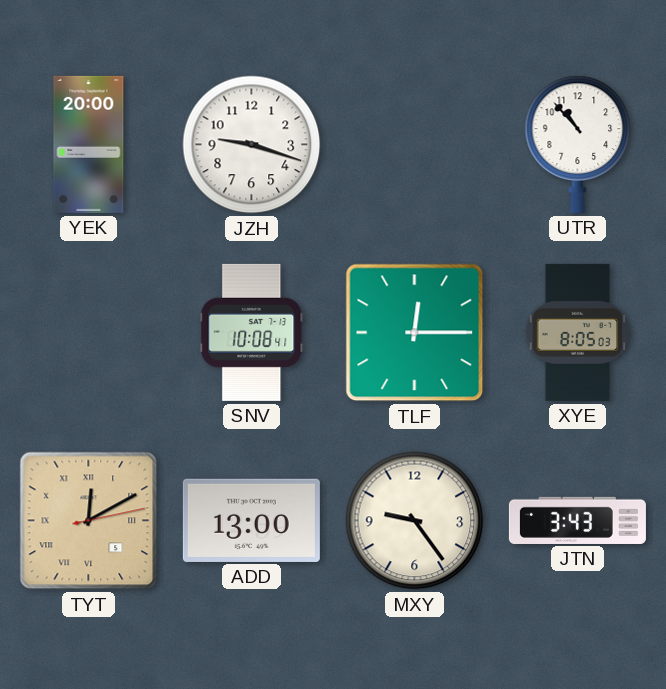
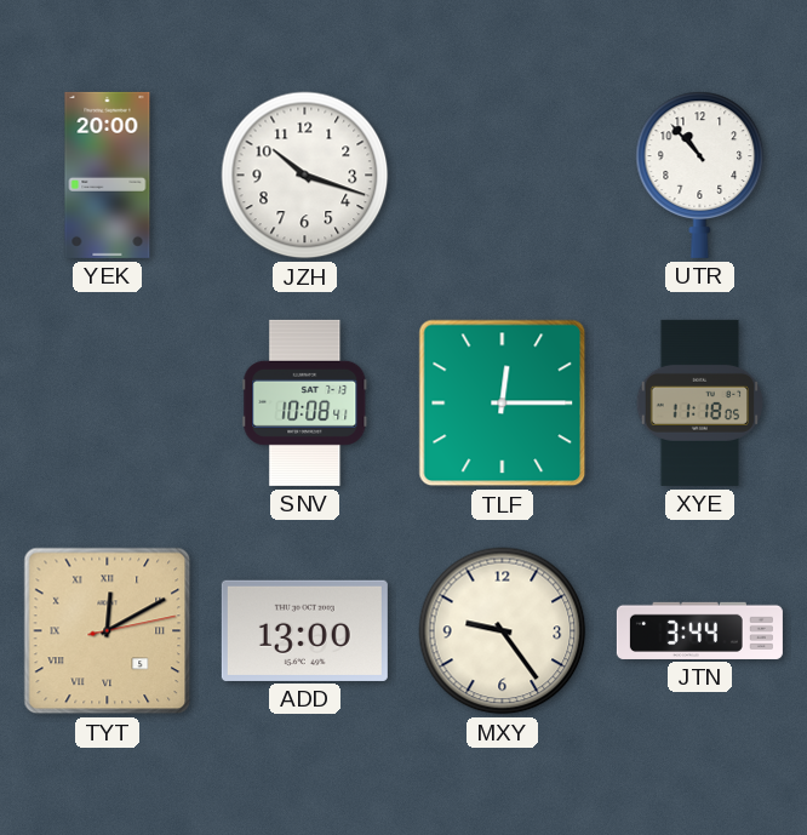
JZH: 9:18 -> 10:18 (305, 176)
XYE: 8:05 -> 11:18 (700, 402)
JTN: 3:43 -> 3:44 (699, 630)
